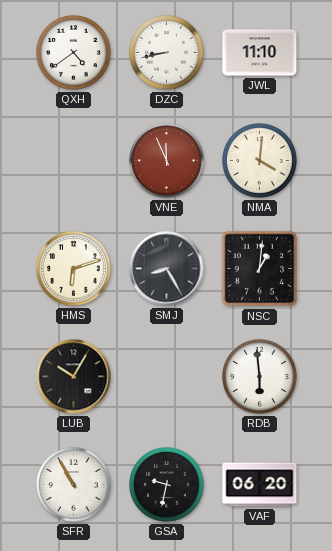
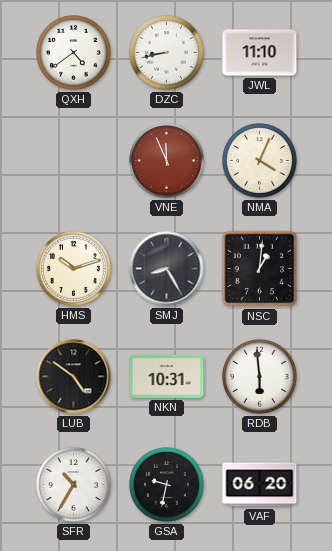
NMA: 4:01 -> 4:04 (260, 161)
HMS: 6:12 -> 10:12 (74, 269)
LUB: 10:05 -> 4:51 (74, 377)
NKN: none -> 10:31 (167, 376)
SFR: 10:55 -> 10:35 (74, 485)
